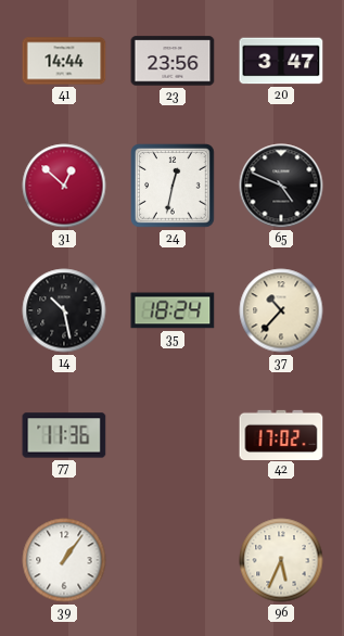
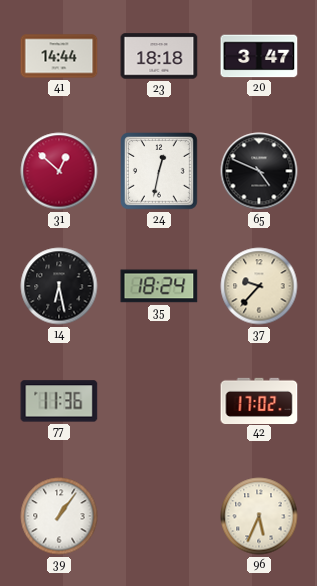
23: 23:56 -> 18:18 (159, 56)
14: 10:28 -> 6:28 (59, 286)
37: 10:37 -> 9:37 (259, 286)
